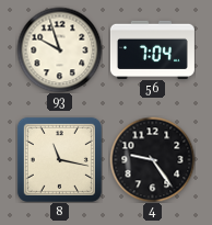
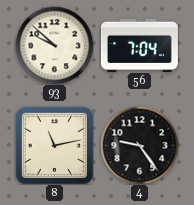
93: 9:57 -> 9:52 (54, 45)
8: 11:17 -> 11:13 (54, 145)
